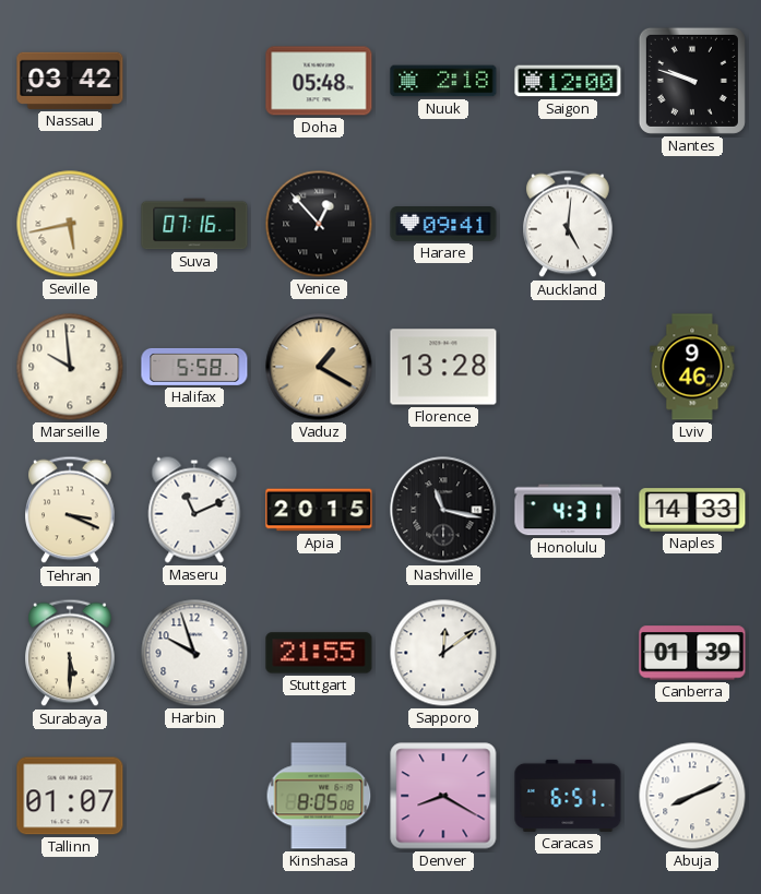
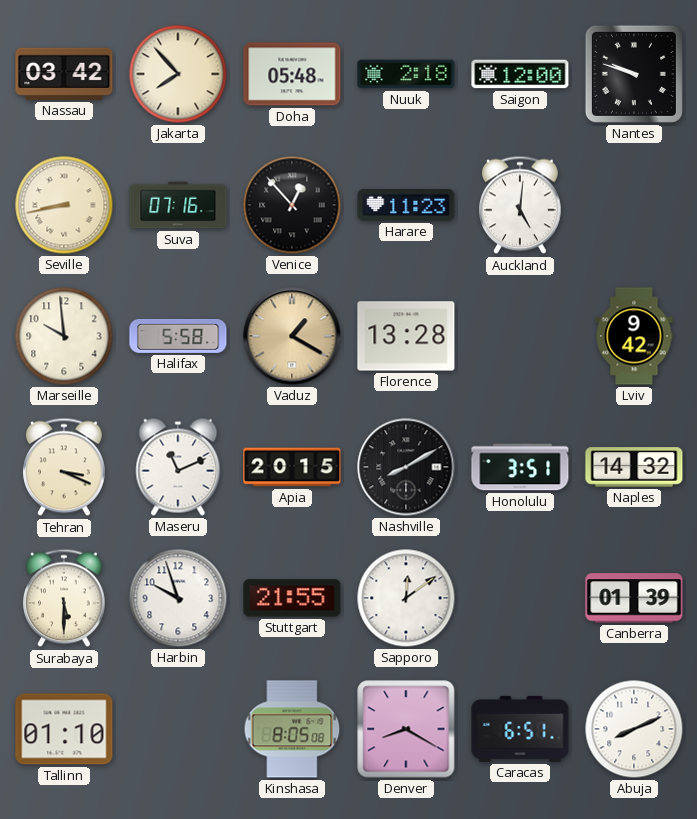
Jakarta: none -> 7:53 (178, 74)
Seville: 5:43 -> 8:43 (64, 205)
Harare: 09:41 -> 11:23 (406, 205)
Lviv: 9:46 -> 9:42 (634, 336)
Nashville: 11:17 -> 8:10 (406, 467)
Honolulu: 4:31 -> 3:51 (520, 467)
Naples: 14:33 -> 14:32 (634, 467)
Tallinn: 01:07 -> 01:10 (64, 729)
